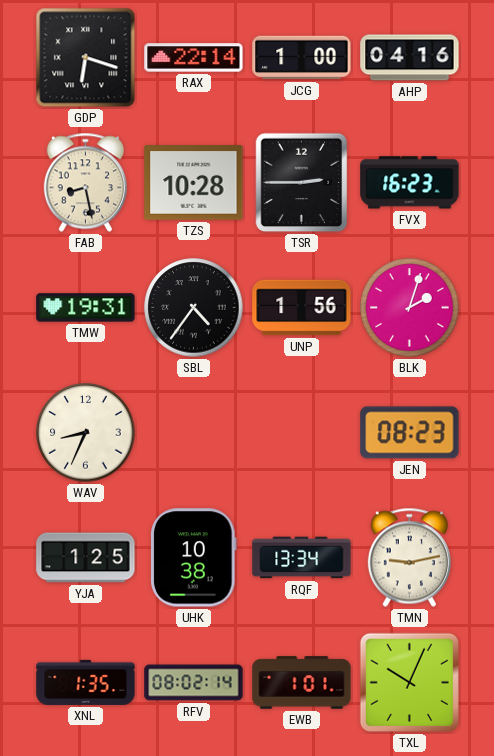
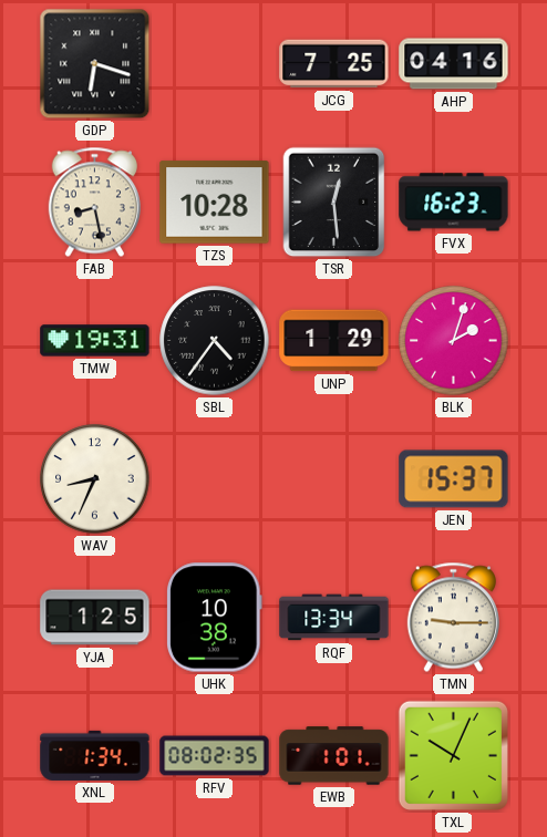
RAX: 22:14 -> none (194, 58)
JCG: 1:00 -> 7:25 (334, 64)
TSR: 2:45 -> 12:29 (334, 203)
UNP: 1:56 -> 1:29 (334, 341)
JEN: 08:23 -> 15:37 (454, 479)
TMN: 9:13 -> 9:15 (453, 618)
XNL: 1:35 -> 1:34 (95, 755)
RFV: 08:02:14 -> 08:02:35 (215, 756)
